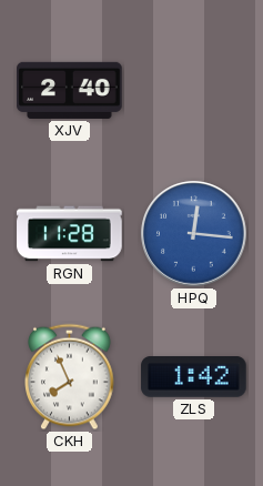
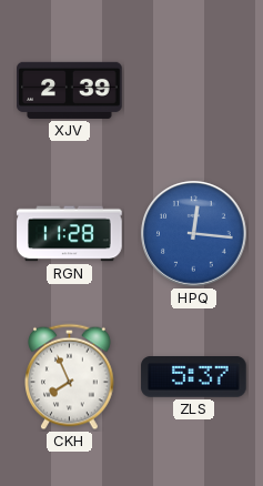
XJV: 2:40 -> 2:39 (70, 90)
ZLS: 1:42 -> 5:37 (194, 377)
